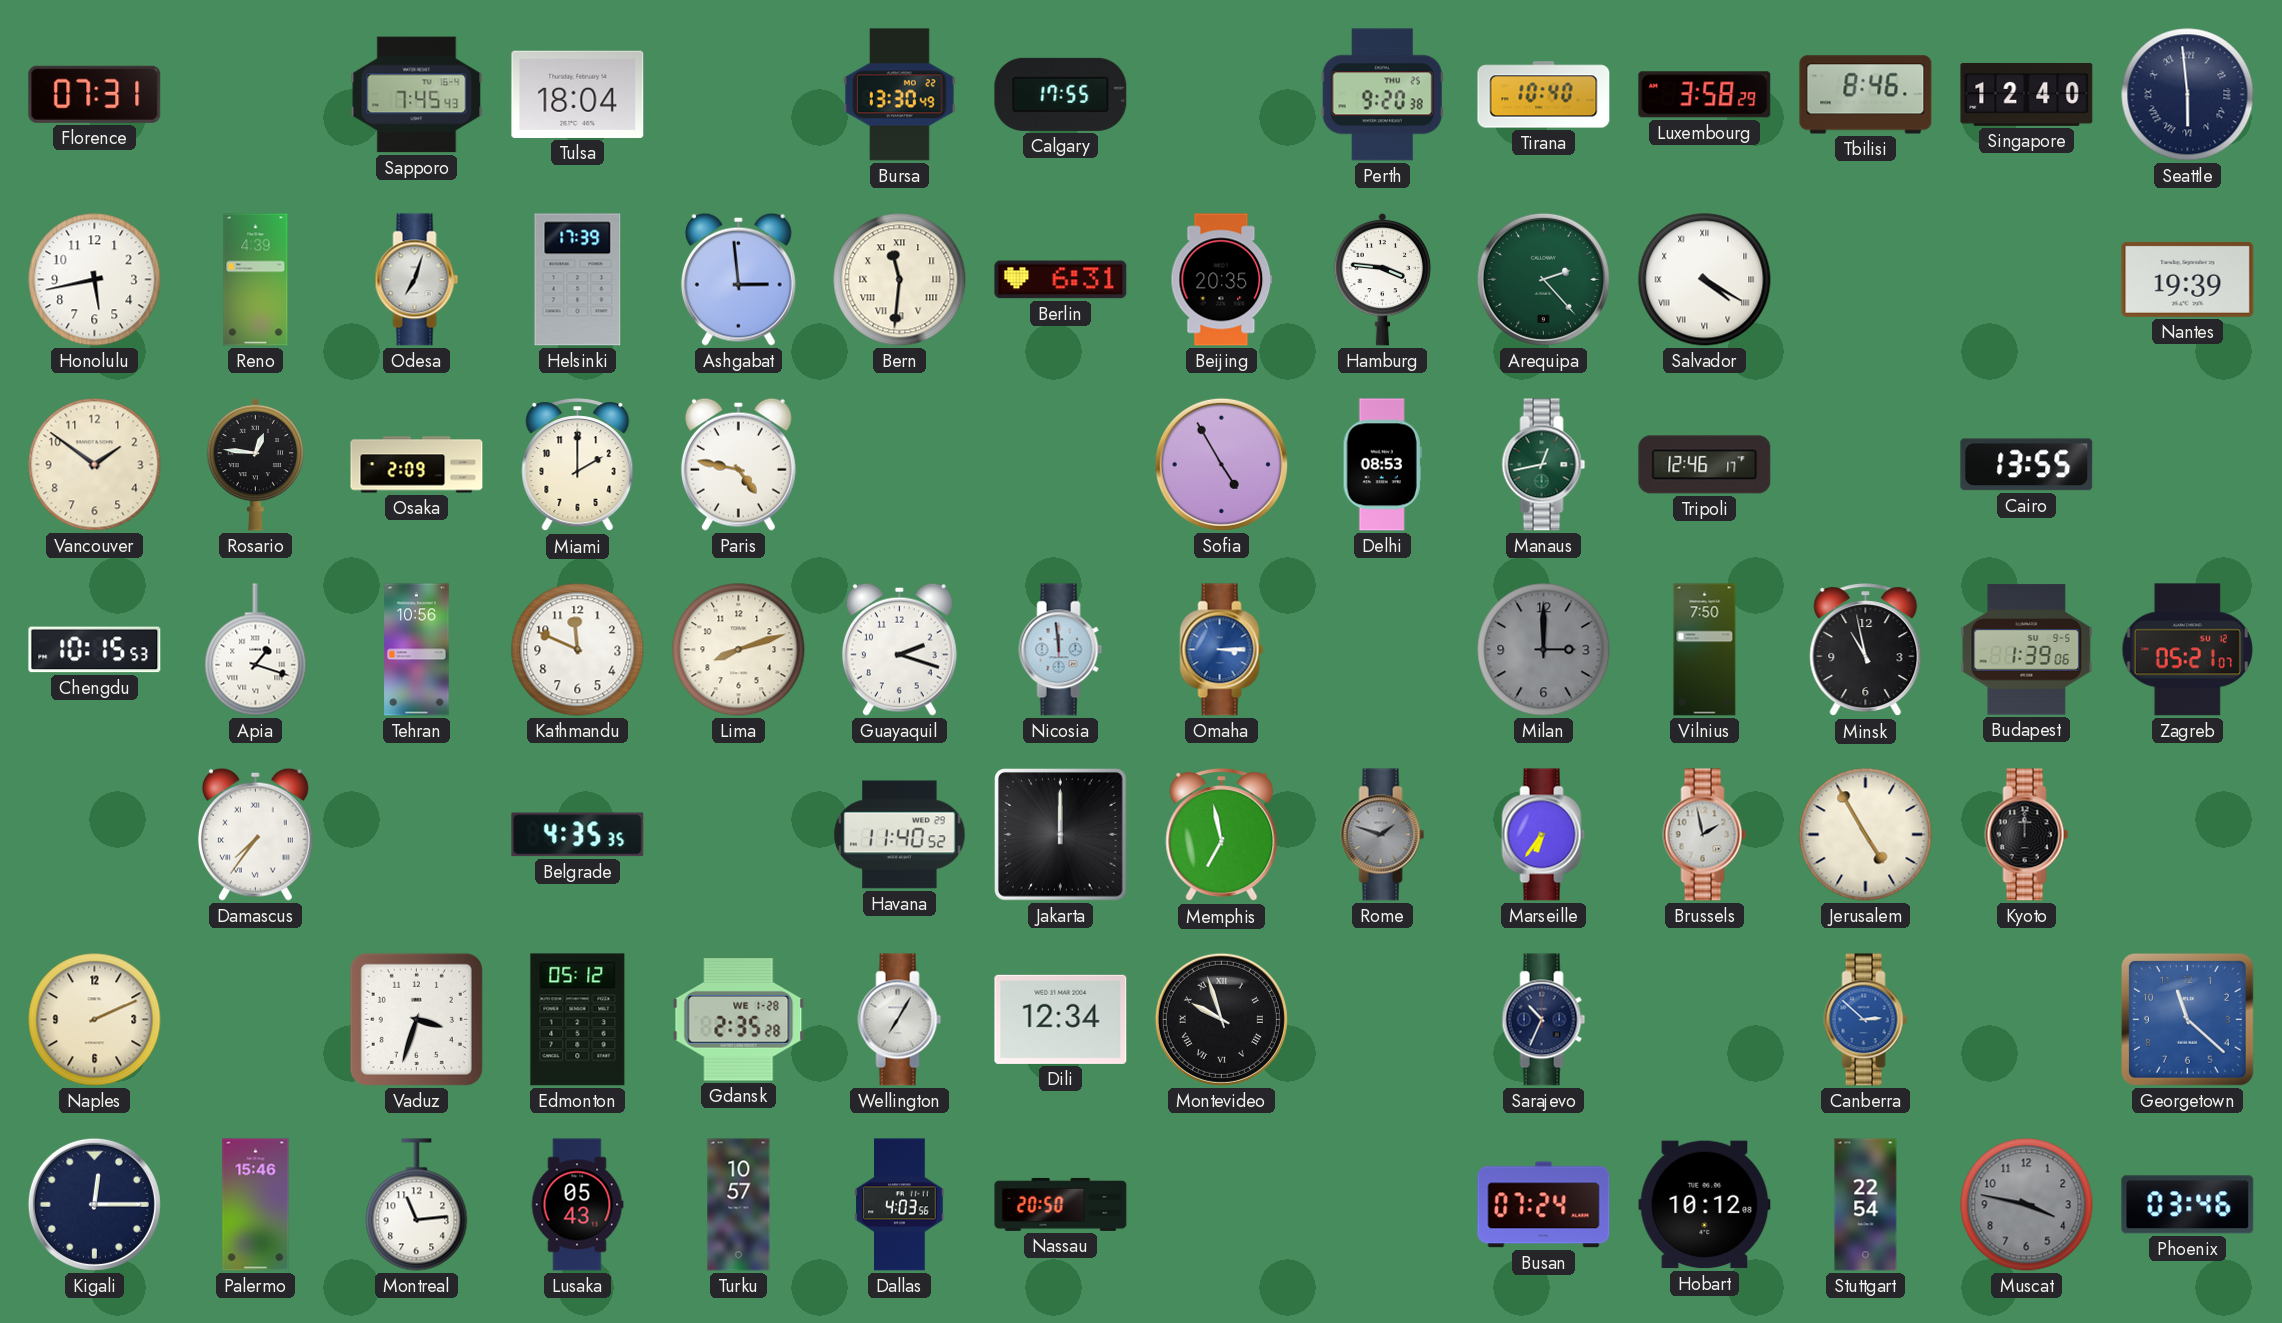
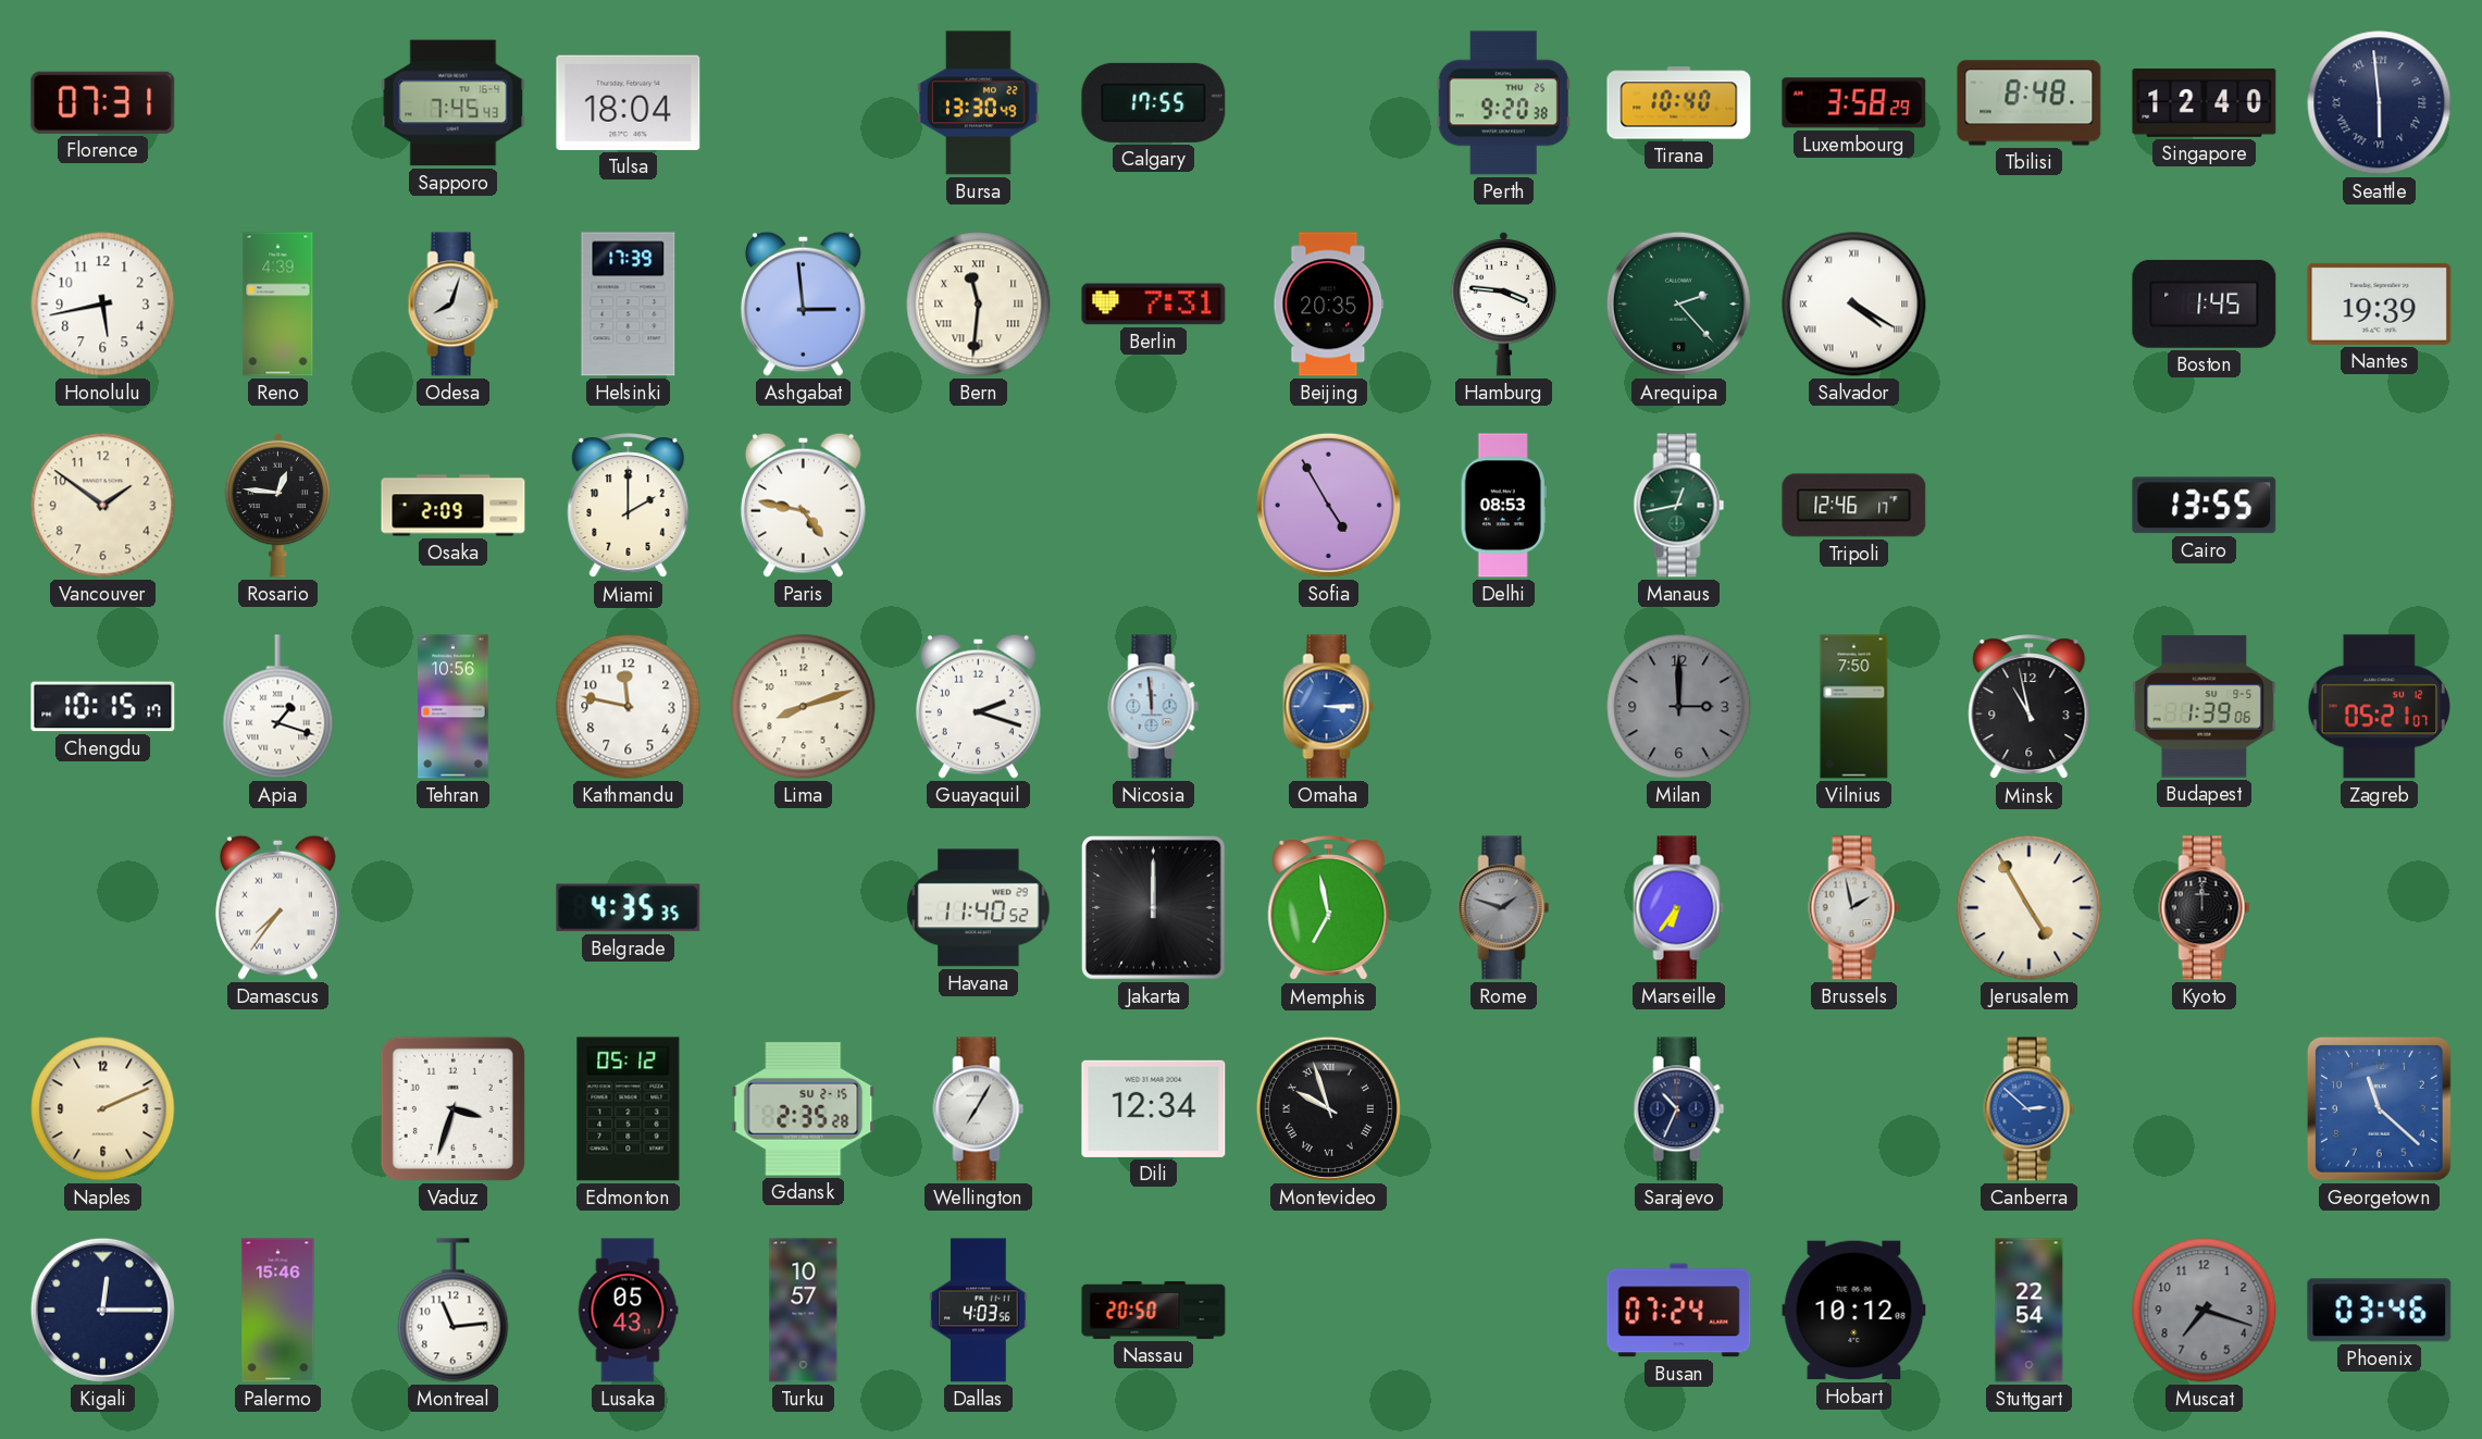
Tbilisi: 8:46 -> 8:48 (2030, 103)
Odesa: 7:03 -> 8:03 (454, 305)
Berlin: 6:31 -> 7:31 (1154, 305)
Boston: none -> 1:45 (2205, 303)
Chengdu: 10:15:53 -> 10:15:17 (103, 707)
Kathmandu: 11:49 -> 11:47 (629, 707)
Gdansk date: WE 1-28 -> SU 2-15 (804, 1109)
Muscat: 3:47 -> 7:18 (2205, 1311)
